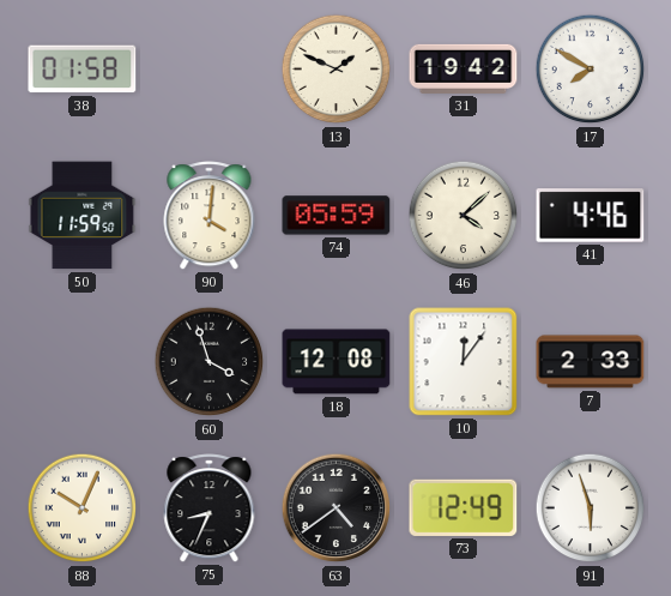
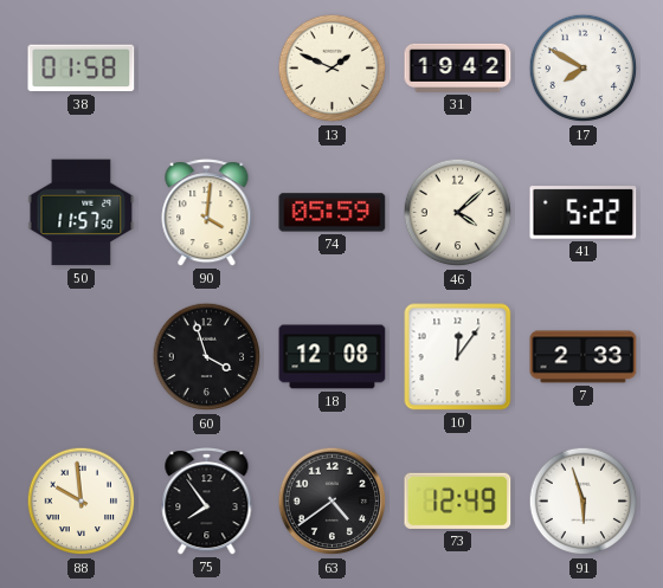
50: 11:59 -> 11:57 (82, 213)
41: 4:46 -> 5:22 (584, 213)
88: 10:04 -> 9:59 (82, 502)
75: 8:34 -> 7:54 (207, 502)
